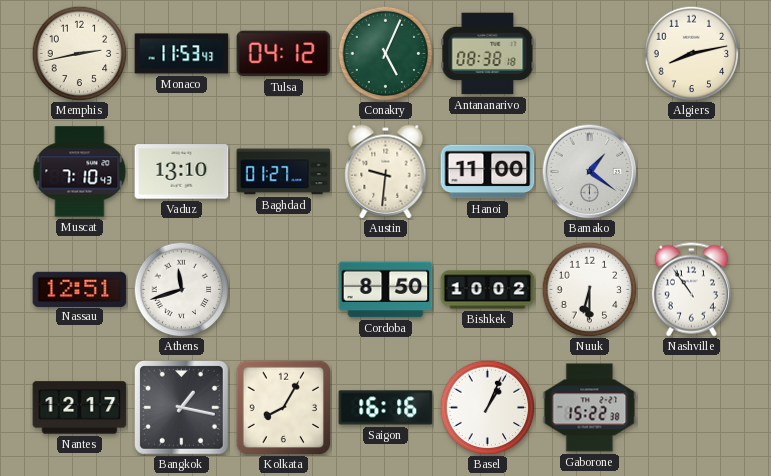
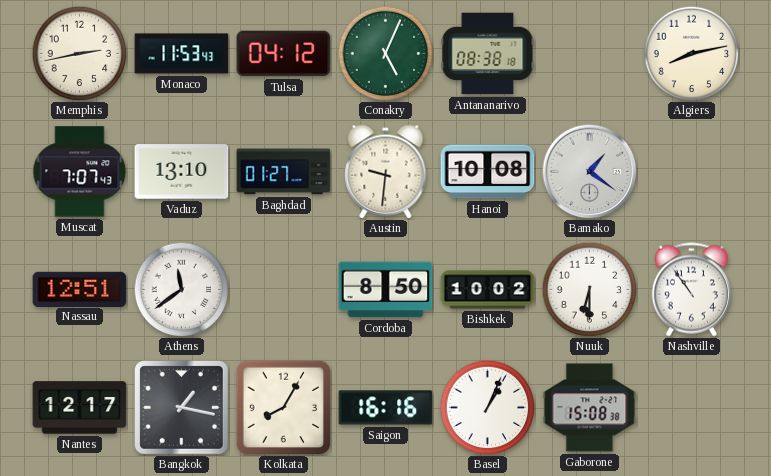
Muscat: 7:10 -> 7:07 (80, 172)
Hanoi: 11:00 -> 10:08 (488, 172)
Athens: 11:42 -> 11:39 (181, 289)
Gaborone: 15:22 -> 15:08 (590, 408)
